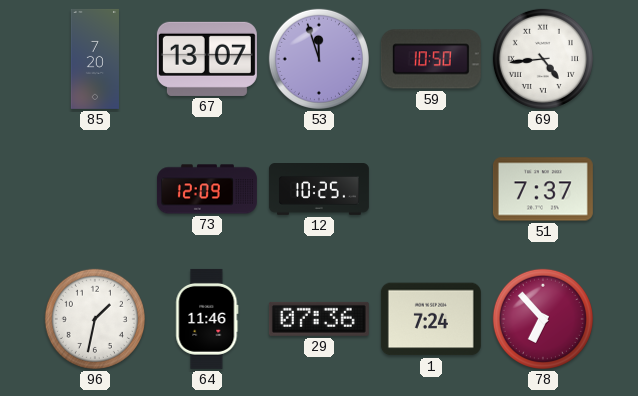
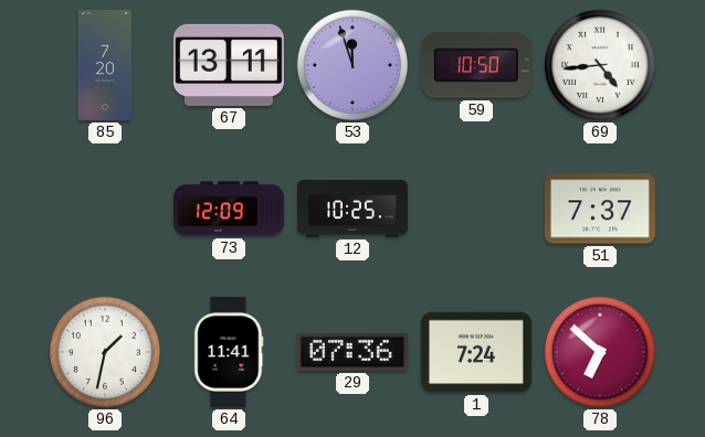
67: 13:07 -> 13:11 (229, 65)
64: 11:46 -> 11:41 (229, 352)
78: 6:53 -> 6:52 (600, 352)
